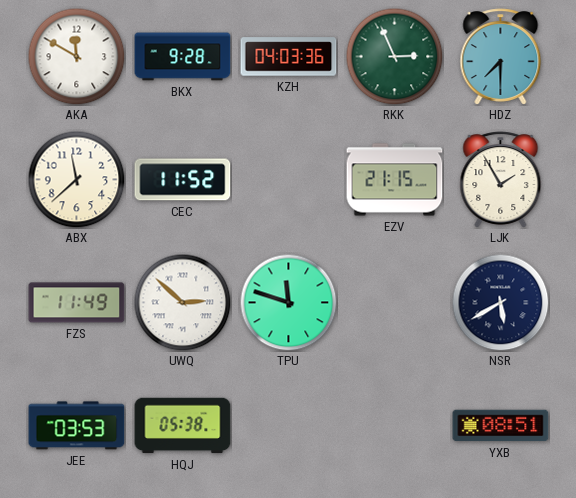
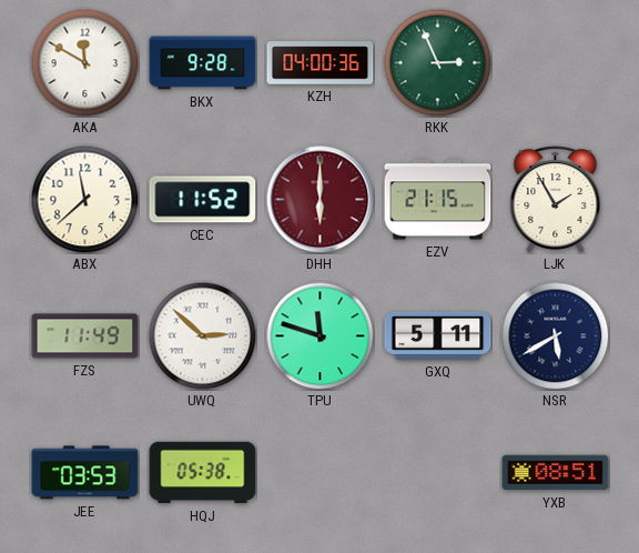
KZH: 04:03 -> 04:00 (321, 63)
HDZ: 7:30 -> none (501, 57)
DHH: none -> 6:00 (321, 200)
GXQ: none -> 5:11 (438, 335)
